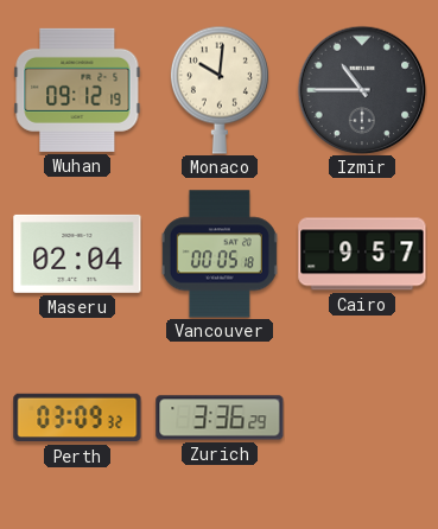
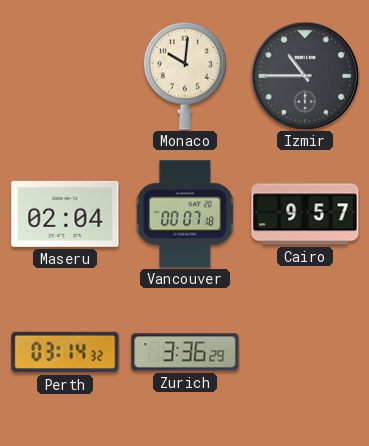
Wuhan: 09:12 -> none (77, 90)
Vancouver: 00:05 -> 00:07 (185, 214)
Perth: 03:09 -> 03:14 (65, 352)
